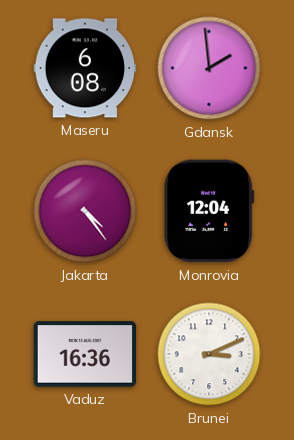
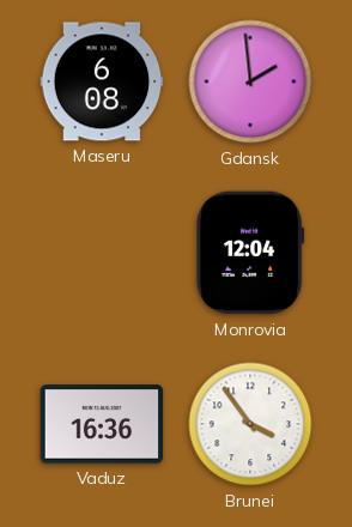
Jakarta: 4:24 -> none (85, 211)
Brunei: 3:11 -> 3:54 (250, 424)
